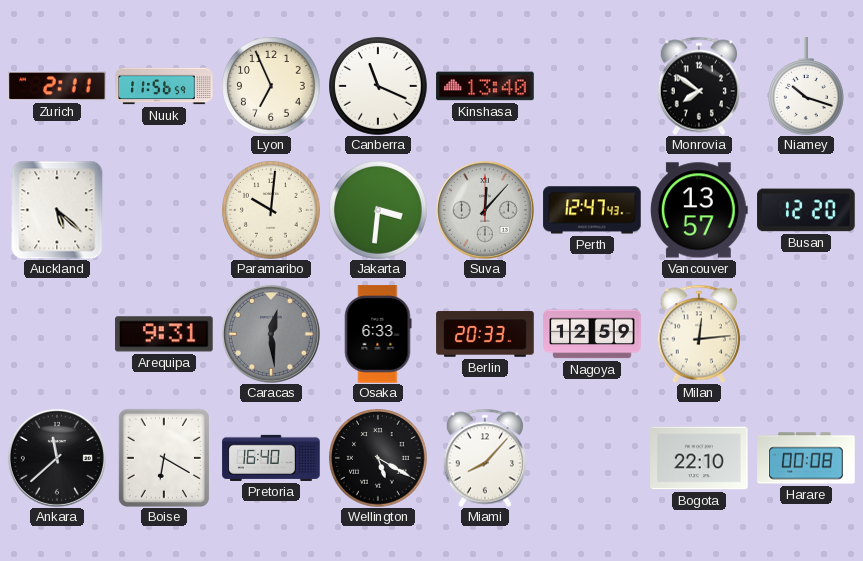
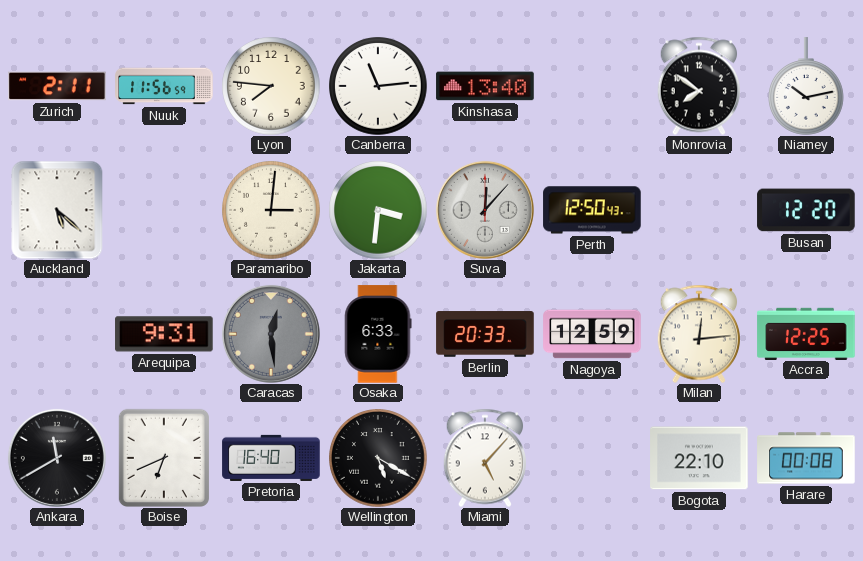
Lyon: 6:56 -> 7:46 (271, 86)
Canberra: 11:19 -> 11:14 (378, 86)
Niamey: 10:18 -> 10:13 (807, 86)
Paramaribo: 10:01 -> 3:01 (271, 210)
Perth: 12:47 -> 12:50 (592, 210)
Vancouver: 13:57 -> none (699, 210)
Accra: none -> 12:25 (806, 333)
Ankara: 11:38 -> 11:40 (57, 458)
Boise: 6:20 -> 6:41 (164, 458)
Miami: 8:07 -> 5:07 (484, 458)
